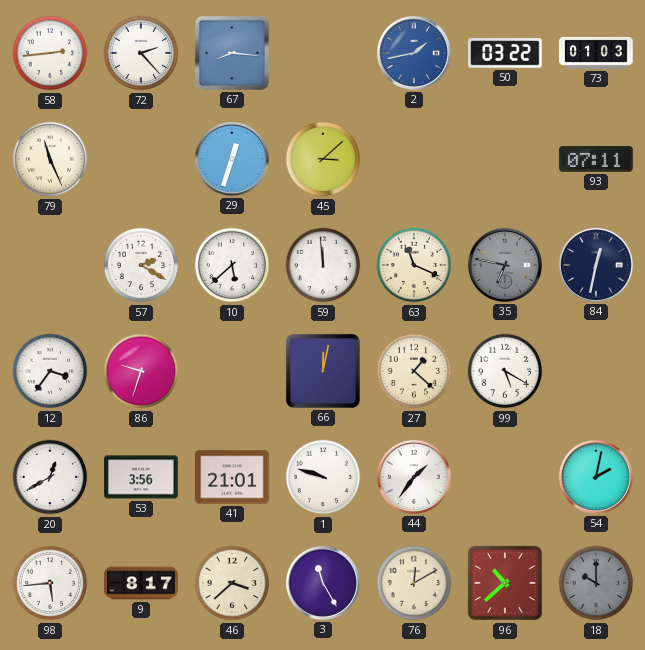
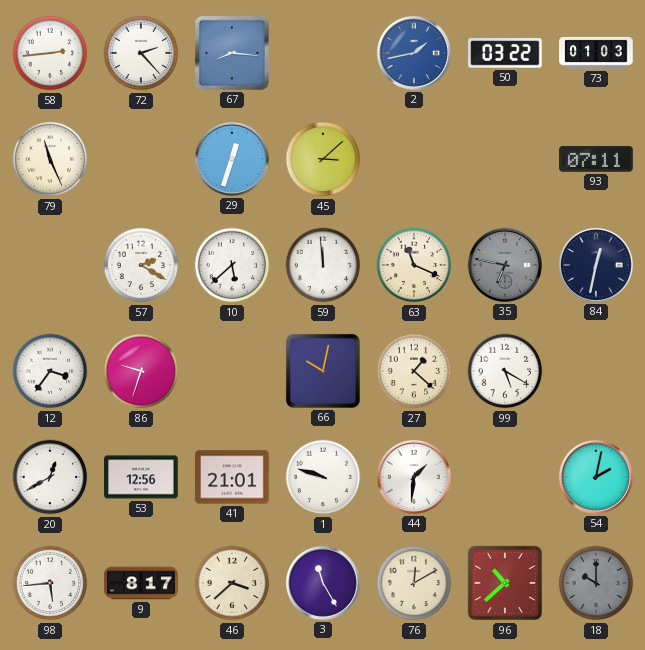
66: 12:02 -> 10:02 (323, 371)
53: 3:56 -> 12:56 (141, 477)
44: 1:36 -> 1:31 (414, 477)
